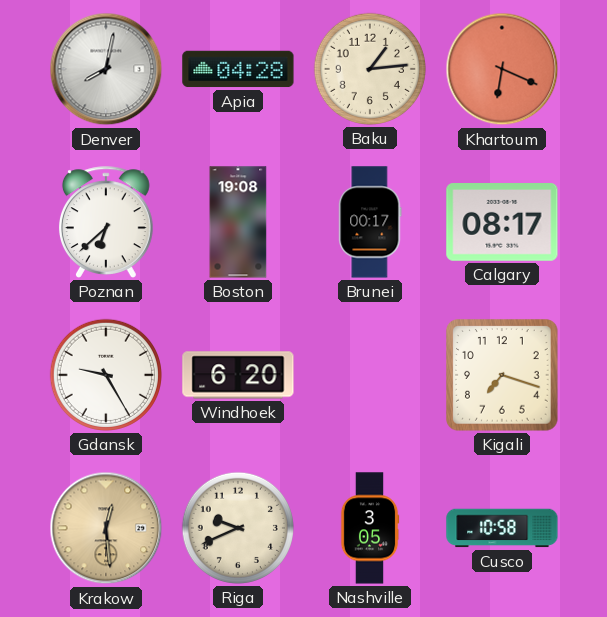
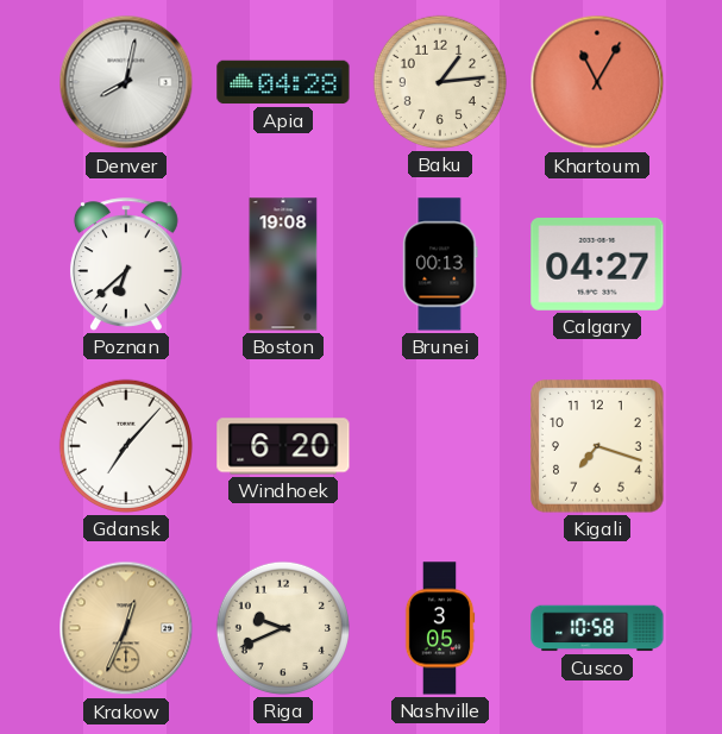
Khartoum: 6:19 -> 11:05 (597, 82)
Brunei: 00:17 -> 00:13 (440, 264)
Calgary: 08:17 -> 04:27 (597, 265)
Gdansk: 9:25 -> 7:07 (126, 446)
Krakow: 12:29 -> 12:34 (126, 628)
